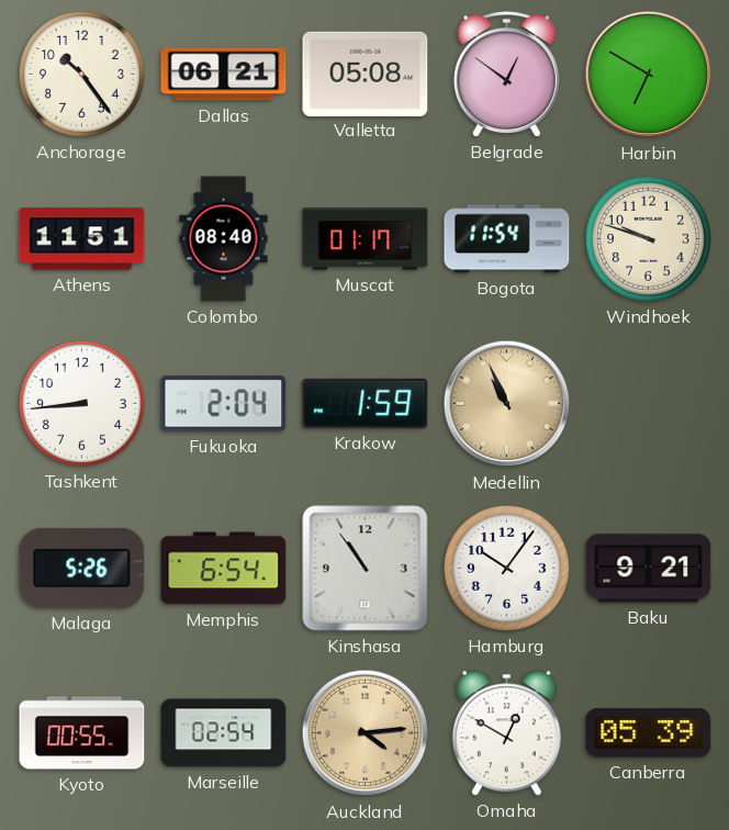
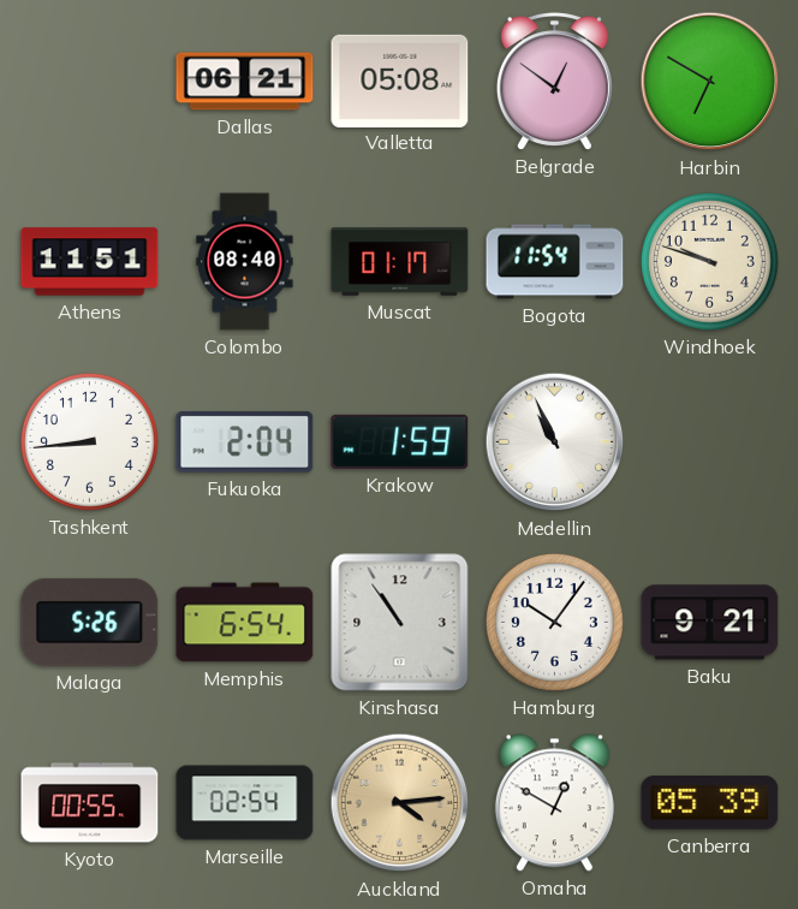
Anchorage: 10:24 -> none (81, 74)
Medellin dial: champagne -> white (555, 442)
